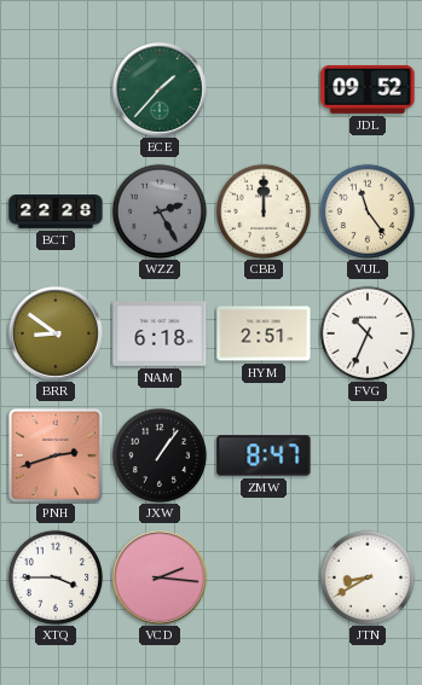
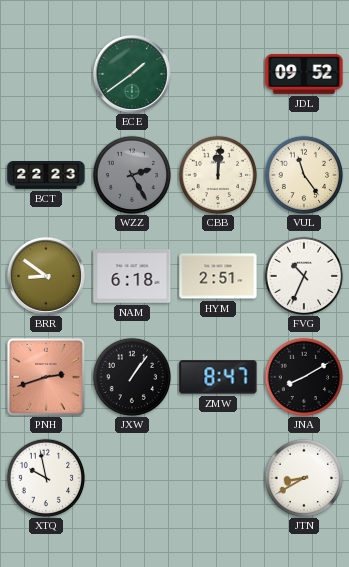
ECE: 1:37 -> 1:39 (132, 74)
BCT: 22:28 -> 22:23 (46, 176)
CBB: 12:00 -> 12:01 (218, 175)
JNA: none -> 8:10 (304, 377)
XTQ: 3:45 -> 9:58 (46, 478)
VCD: 2:16 -> none (160, 577)
